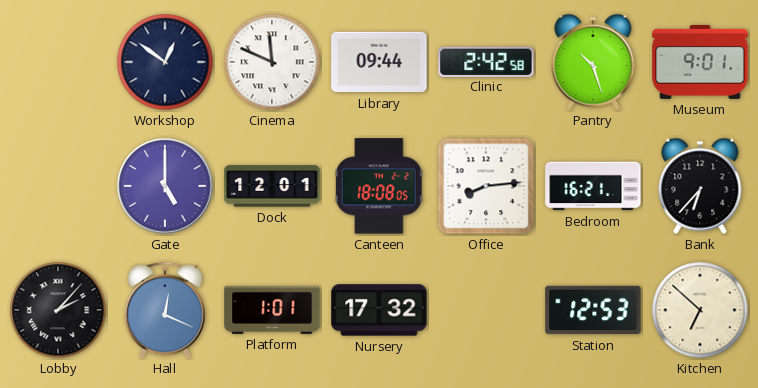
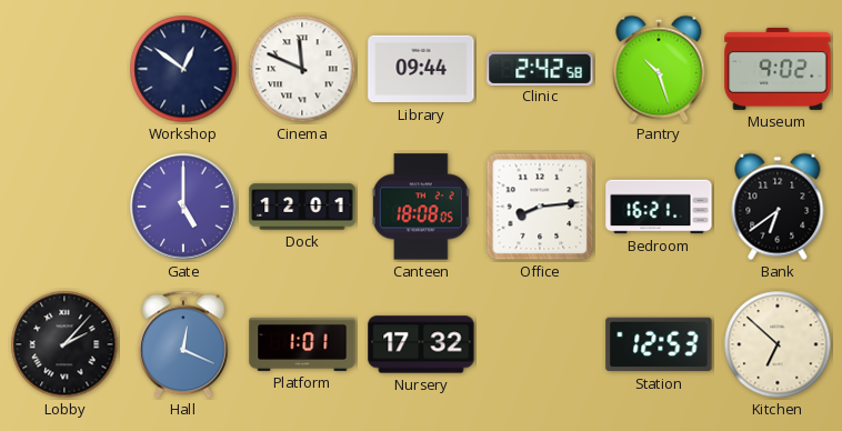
Museum: 9:01 -> 9:02 (778, 69)
Bank: 6:37 -> 6:39 (778, 207)
